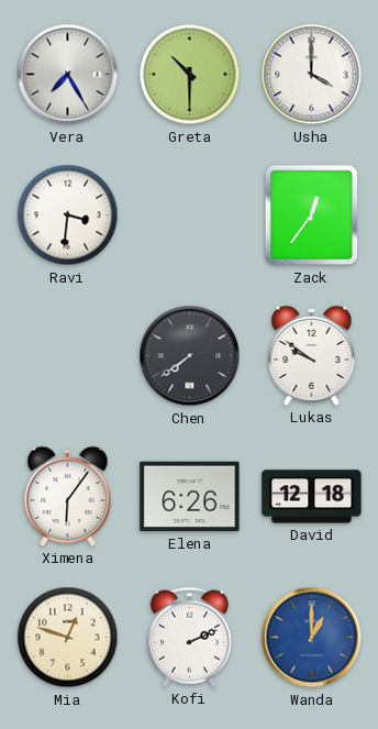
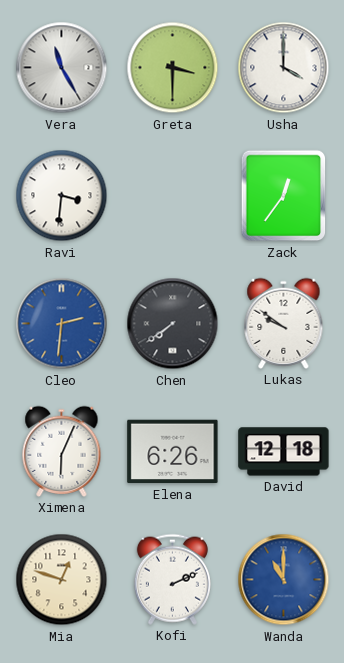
Vera: 7:25 -> 11:25 (62, 68)
Greta: 10:30 -> 3:30 (173, 68)
Cleo: none -> 2:31 (62, 324)
Ximena: 6:06 -> 6:04 (62, 451)
Wanda: 1:00 -> 11:00 (284, 580)
